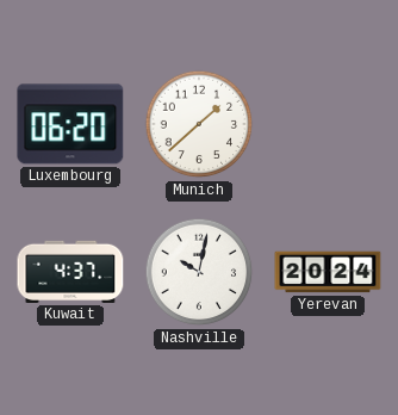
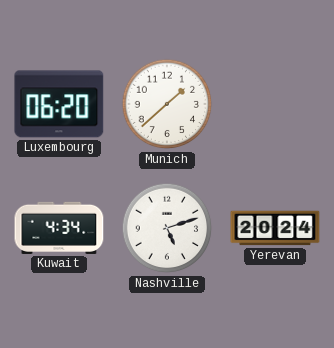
Kuwait: 4:37 -> 4:34 (59, 228)
Nashville: 10:02 -> 5:12 (167, 228)
